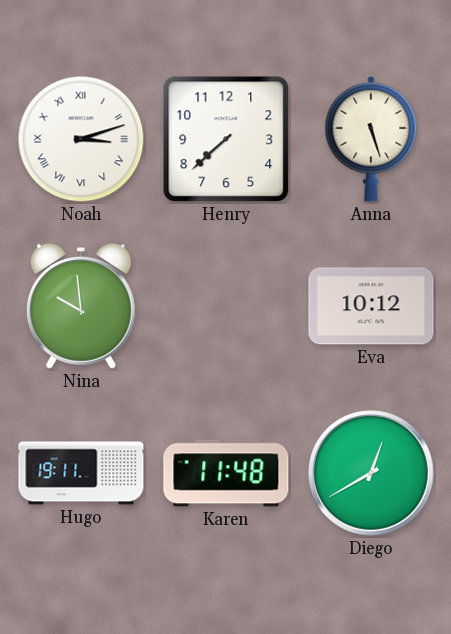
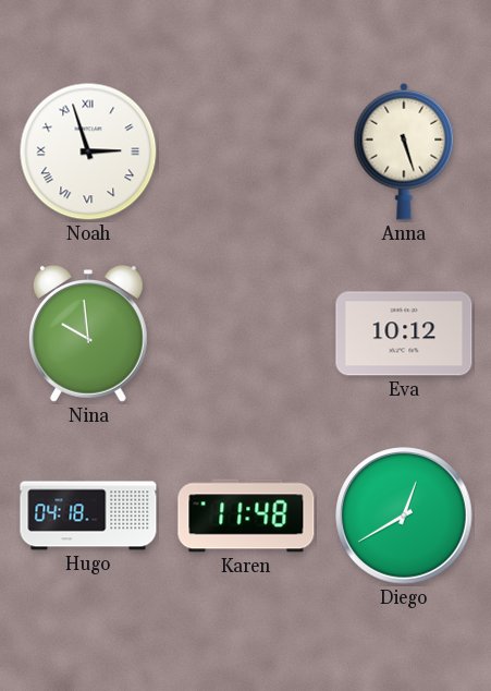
Noah: 3:12 -> 2:57 (88, 151)
Henry: 7:38 -> none (226, 139)
Hugo: 19:11 -> 04:18 (88, 516)
